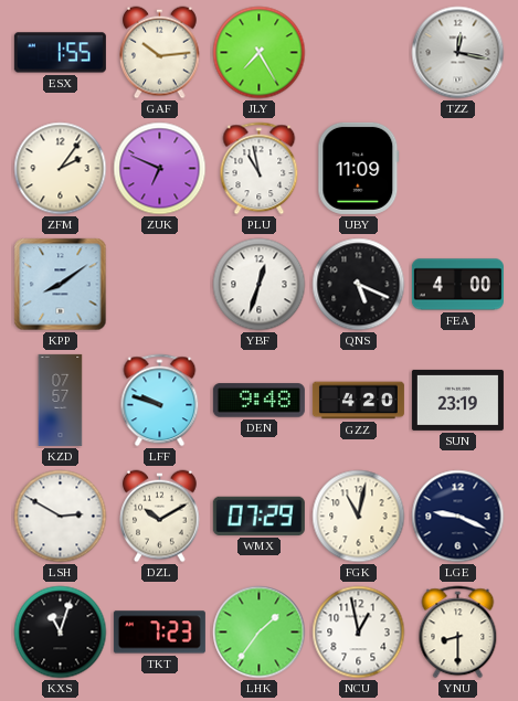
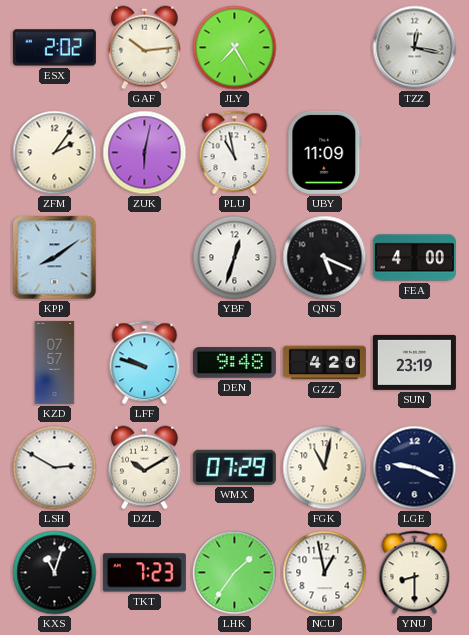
ESX: 1:55 -> 2:02 (54, 48)
ZUK: 6:49 -> 6:02 (145, 153)
